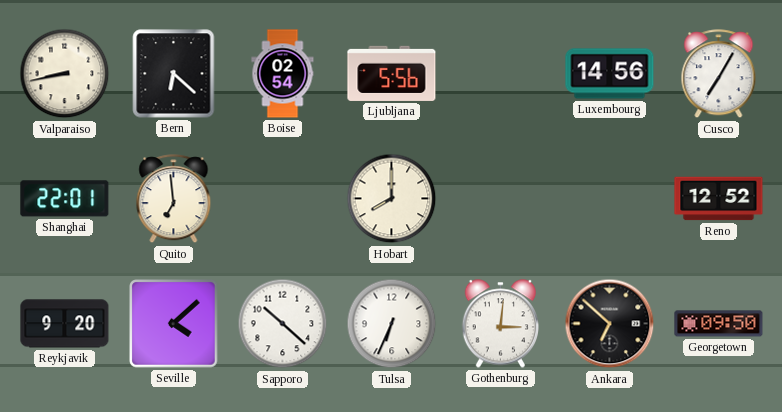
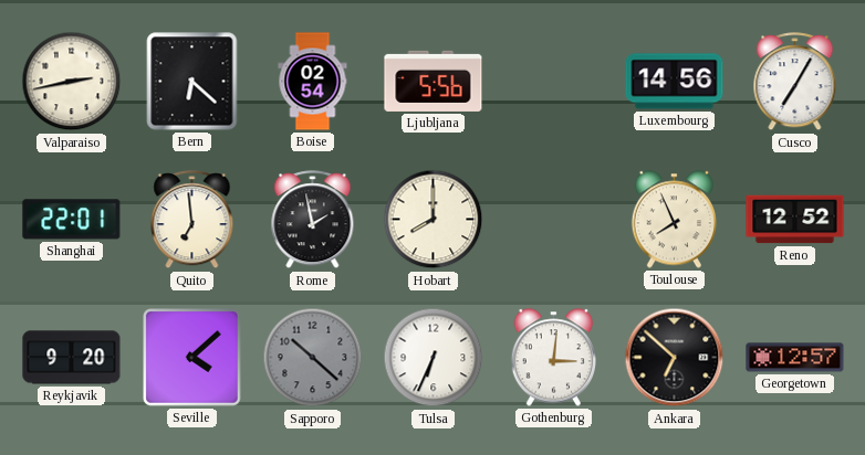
Valparaiso: 8:43 -> 2:43 (72, 82)
Rome: none -> 1:58 (313, 220)
Toulouse: none -> 7:56 (674, 220)
Sapporo dial: white -> grey (313, 358)
Georgetown: 09:50 -> 12:57 (795, 358)
